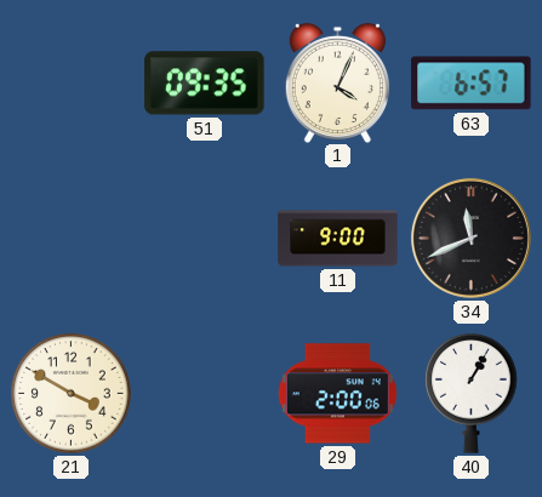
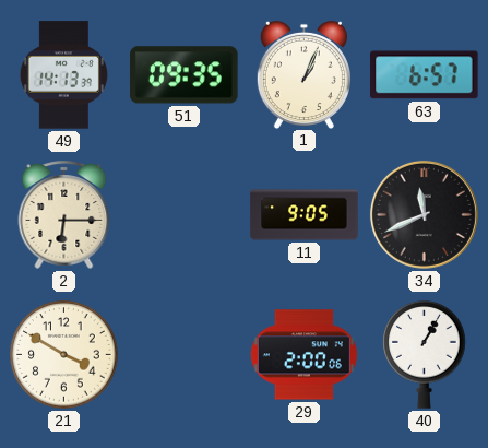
49: none -> 14:13 (63, 75)
1: 4:04 -> 1:04 (303, 74)
2: none -> 6:15 (64, 214)
11: 9:00 -> 9:05 (305, 215)
